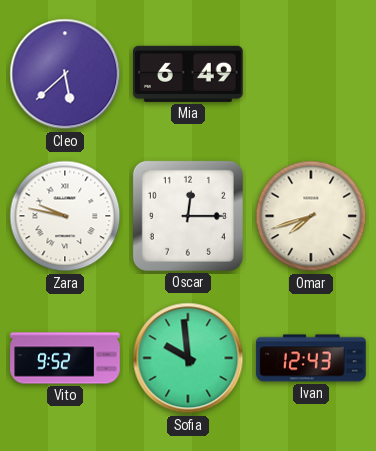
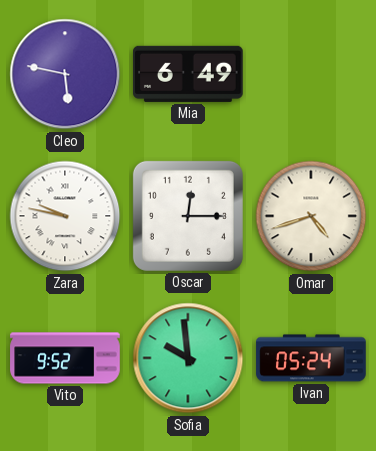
Cleo: 5:38 -> 5:47 (65, 74)
Omar: 7:42 -> 4:42 (311, 216)
Ivan: 12:43 -> 05:24 (311, 358)
